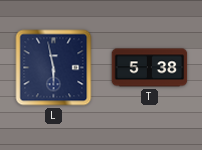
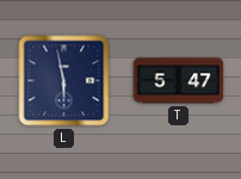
T: 5:38 -> 5:47 (179, 81)
